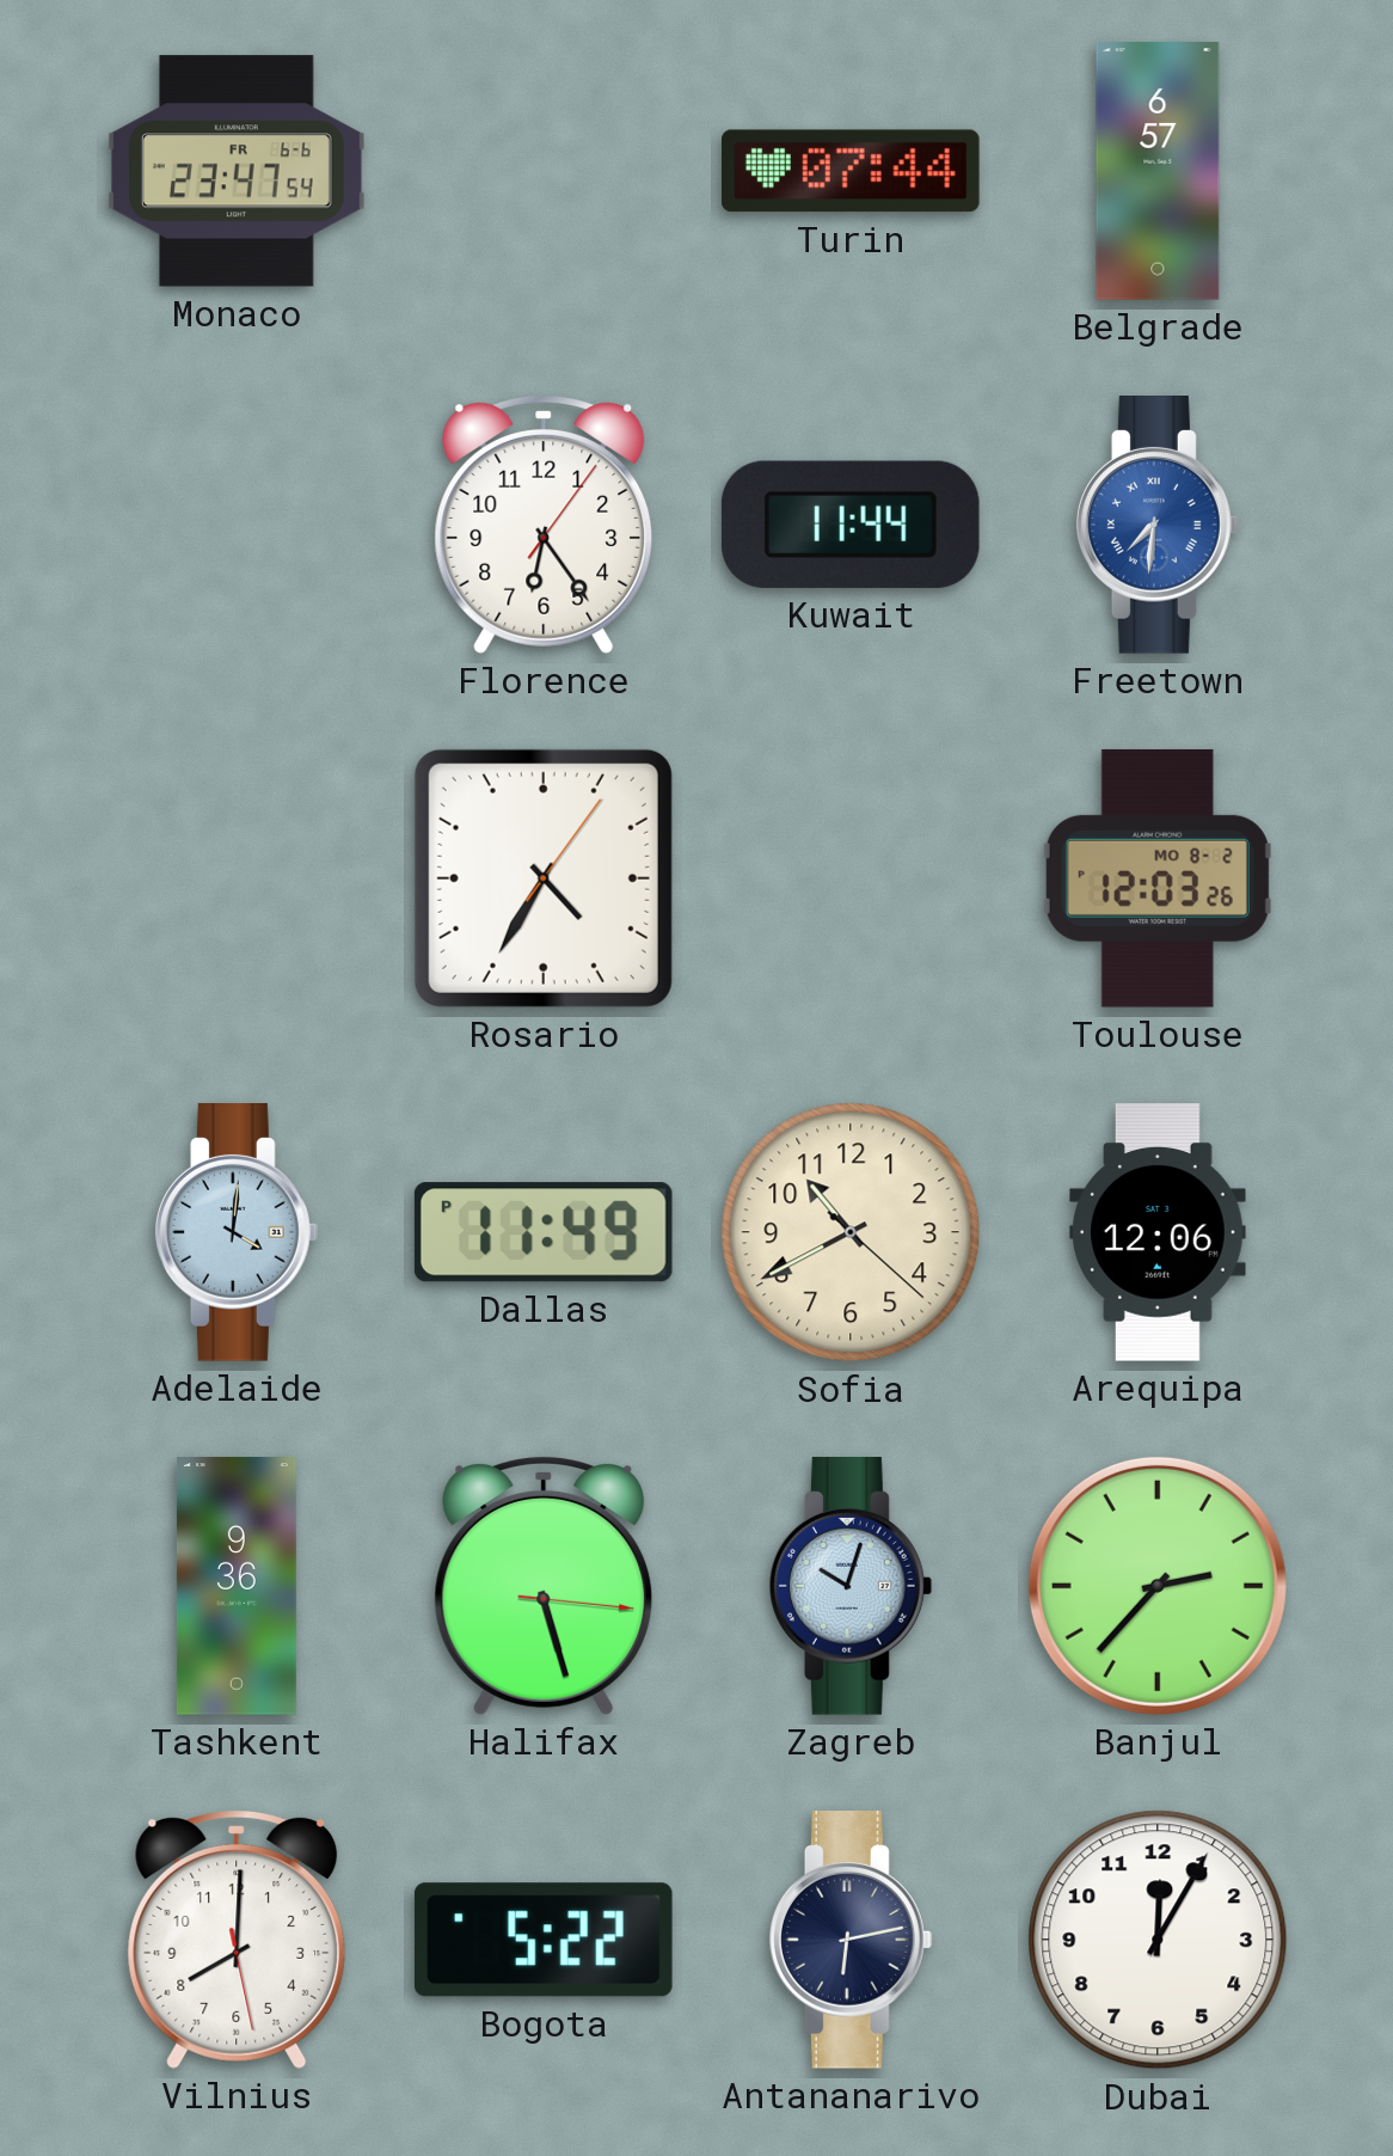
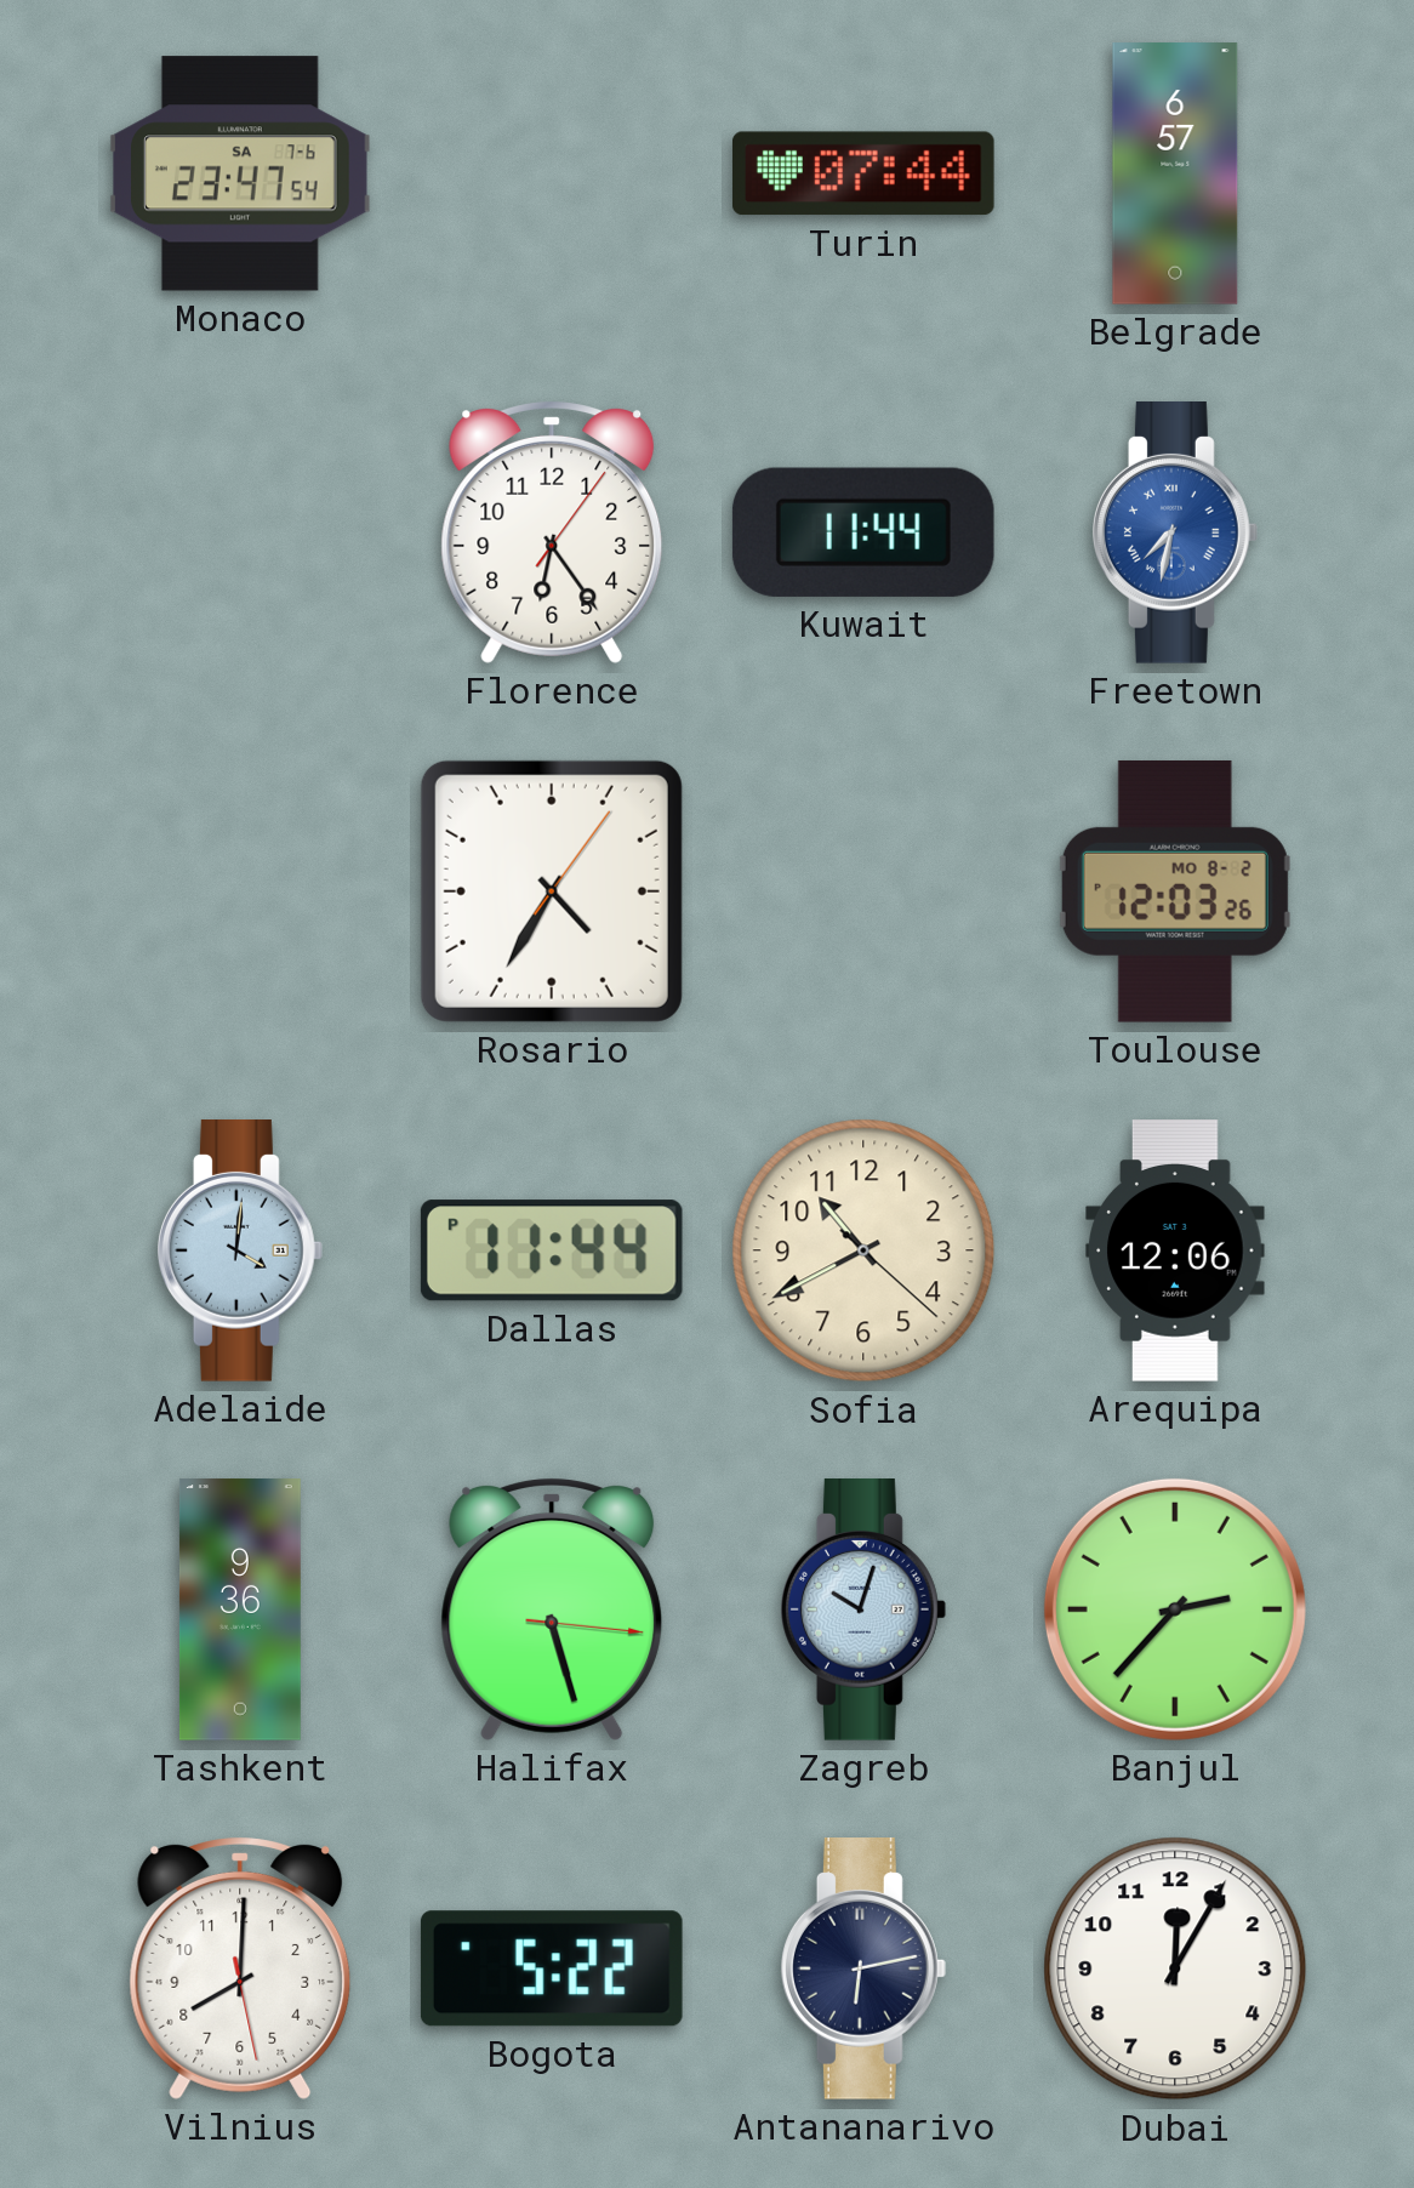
Monaco date: FR 6-6 -> SA 7-6 (241, 173)
Freetown: 7:31 -> 7:32 (1175, 534)
Dallas: 11:49 -> 11:44 (552, 1250)
